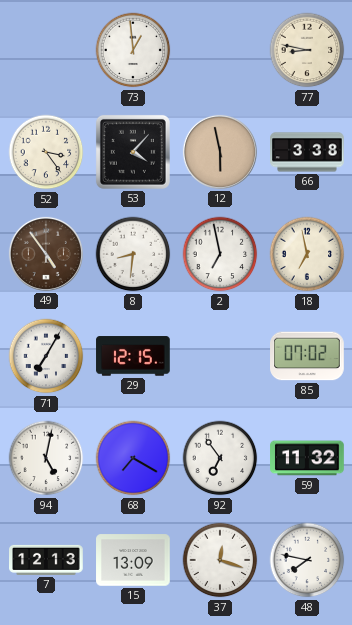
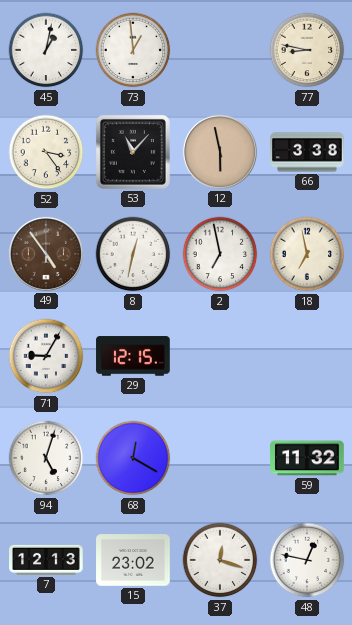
45: none -> 1:02 (46, 50)
53: 4:07 -> 11:07 (133, 152)
8: 8:31 -> 12:32 (133, 254)
71: 7:05 -> 9:05 (46, 356)
85: 07:02 -> none (307, 356)
94: 5:02 -> 5:03 (46, 458)
68: 7:20 -> 12:20 (133, 458)
92: 6:54 -> none (220, 458)
15: 13:09 -> 23:02 (133, 560)
48: 7:47 -> 12:47 (307, 560)
